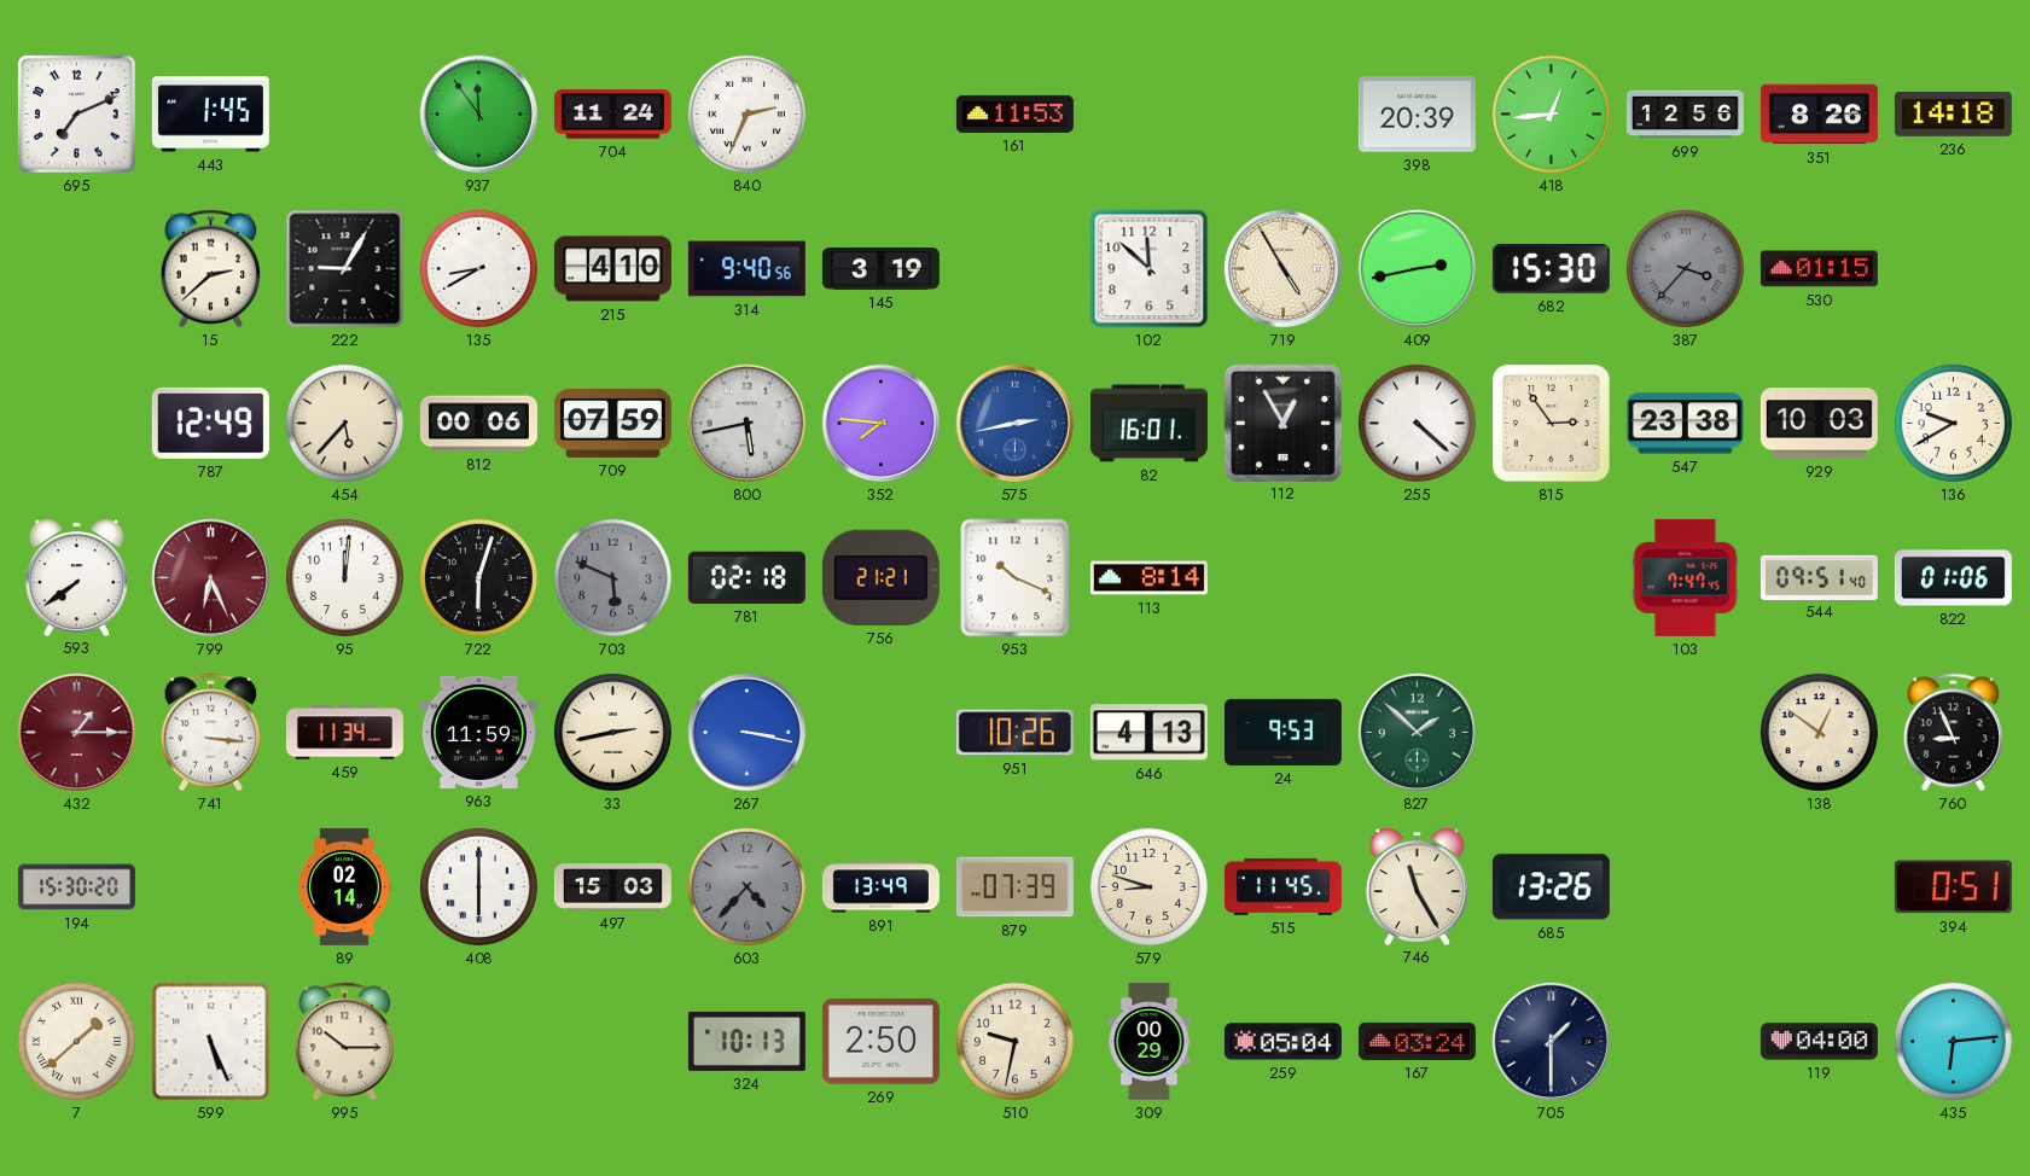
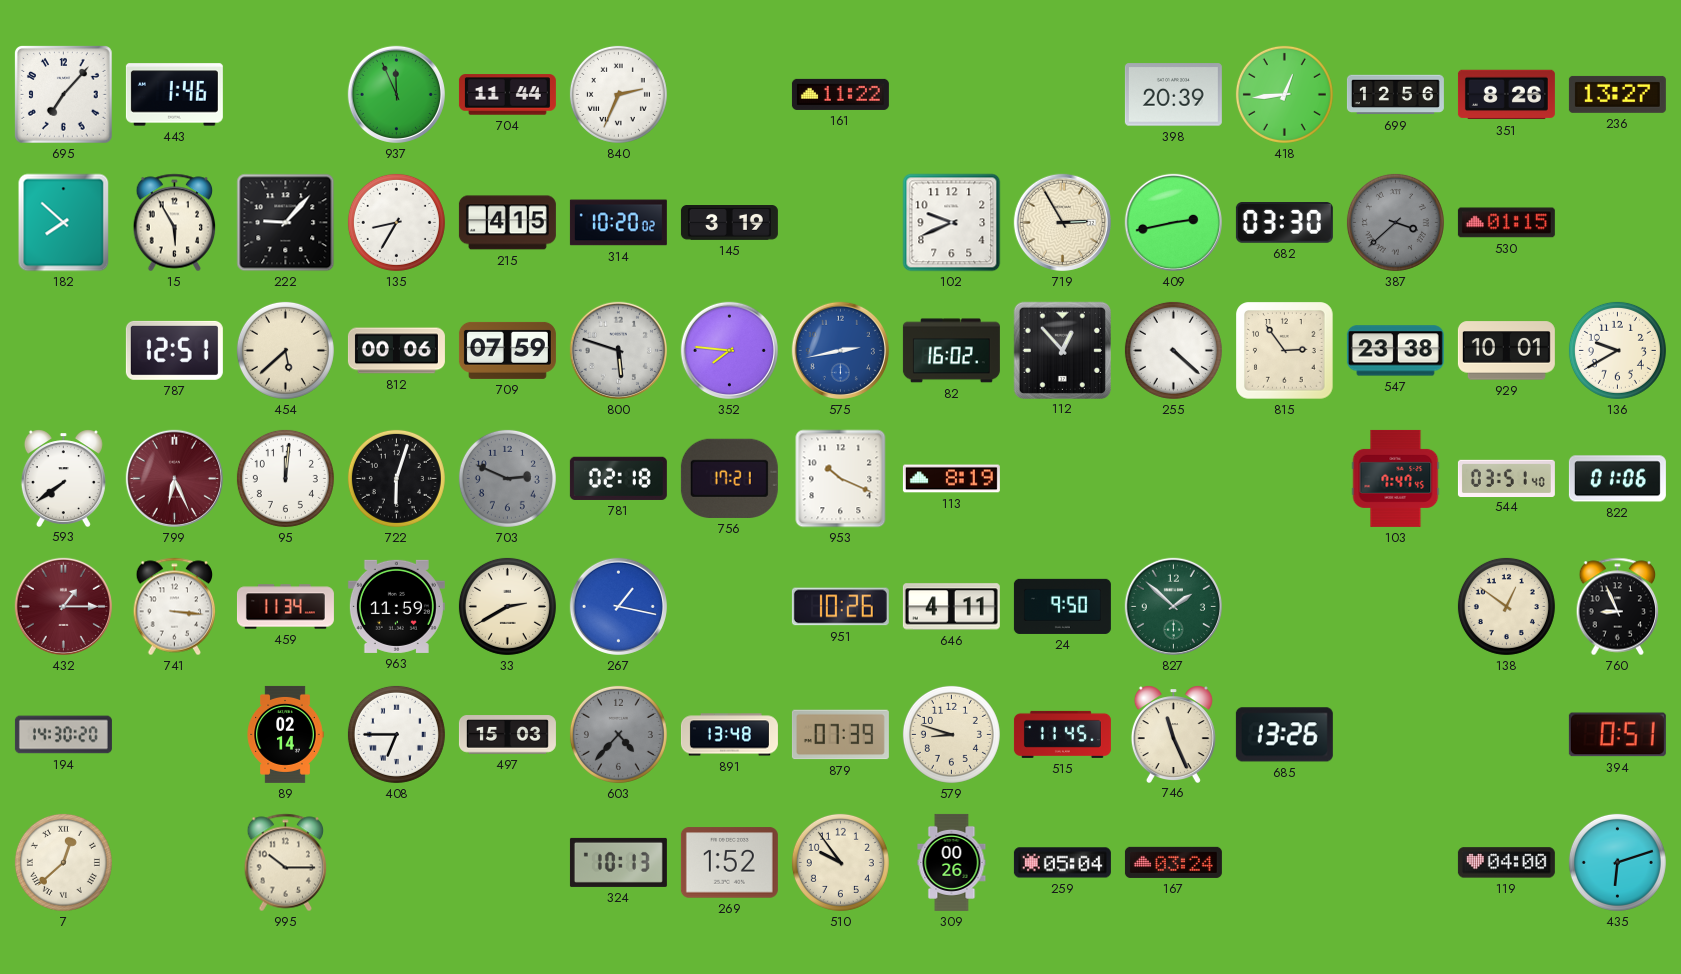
695: 7:11 -> 7:07 (64, 95)
443: 1:45 -> 1:46 (174, 95)
937: 11:54 -> 11:56 (396, 94)
704: 11:24 -> 11:44 (507, 95)
161: 11:53 -> 11:22 (840, 94)
236: 14:18 -> 13:27 (1617, 94)
182: none -> 7:52 (64, 223)
15: 2:38 -> 5:55 (175, 223)
222: 9:05 -> 9:07 (286, 223)
135: 8:40 -> 8:35 (396, 222)
215: 4:10 -> 4:15 (507, 223)
314: 9:40 -> 10:20 (618, 223)
102: 11:52 -> 9:41 (952, 223)
719: 4:55 -> 2:55 (1062, 222)
682: 15:30 -> 03:30 (1284, 223)
387: 3:37 -> 3:38 (1395, 222)
787: 12:49 -> 12:51 (174, 350)
454: 5:37 -> 5:38 (285, 350)
800: 5:43 -> 5:48 (618, 350)
82: 16:01 -> 16:02 (951, 351)
112: 12:55 -> 12:53 (1062, 350)
929: 10:03 -> 10:01 (1506, 351)
703: 5:49 -> 2:49 (507, 478)
756: 21:21 -> 17:21 (729, 478)
113: 8:14 -> 8:19 (951, 479)
544: 09:51 -> 03:51 (1506, 478)
33: 2:43 -> 2:40 (507, 606)
267: 3:17 -> 1:17 (618, 606)
646: 4:13 -> 4:11 (951, 607)
24: 9:53 -> 9:50 (1062, 606)
194: 15:30 -> 14:30 (63, 735)
408: 6:00 -> 6:45 (396, 734)
891: 13:49 -> 13:48 (729, 735)
746: 11:25 -> 11:26 (1173, 734)
7: 1:38 -> 12:38 (63, 862)
599: 5:26 -> none (211, 1042)
269: 2:50 -> 1:52 (729, 863)
510: 9:32 -> 9:54 (840, 862)
309: 00:29 -> 00:26 (952, 862)
705: 1:30 -> none (1551, 1041)
435: 6:14 -> 6:12 (1617, 862)
